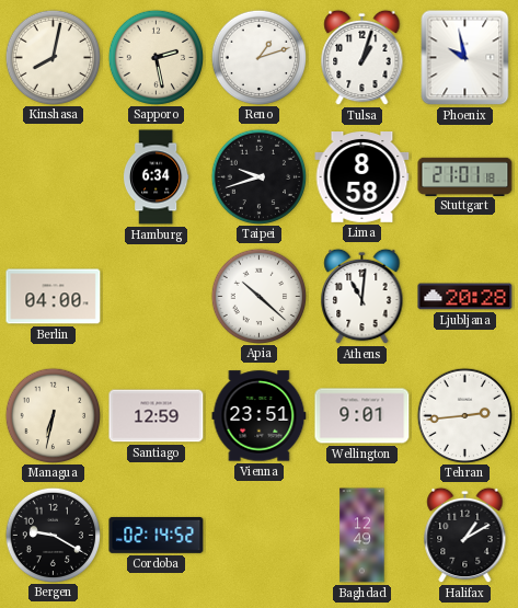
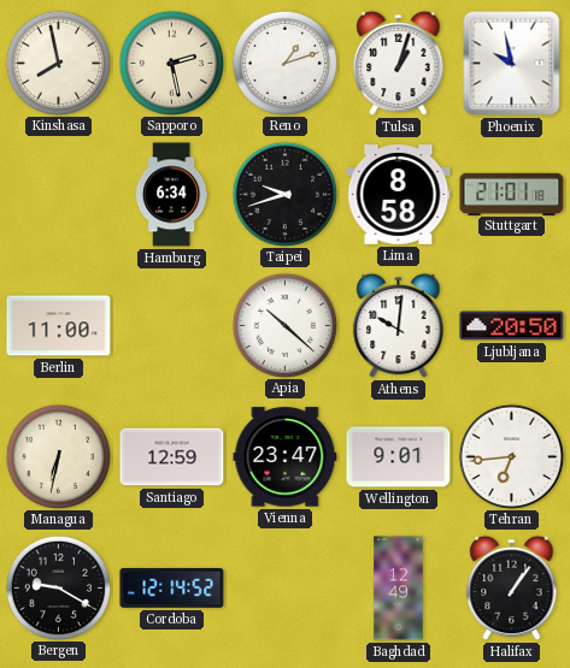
Kinshasa: 8:02 -> 7:58 (58, 63)
Berlin: 04:00 -> 11:00 (59, 326)
Athens: 11:01 -> 10:01 (399, 326)
Ljubljana: 20:28 -> 20:50 (512, 326)
Vienna: 23:51 -> 23:47 (286, 457)
Tehran: 2:44 -> 6:44 (511, 456)
Cordoba: 02:14 -> 12:14 (172, 587)
Halifax: 1:10 -> 1:06 (512, 589)
